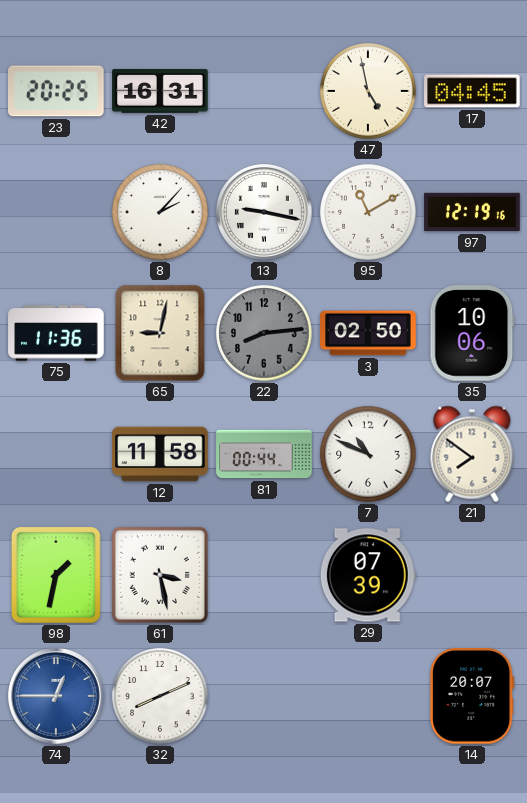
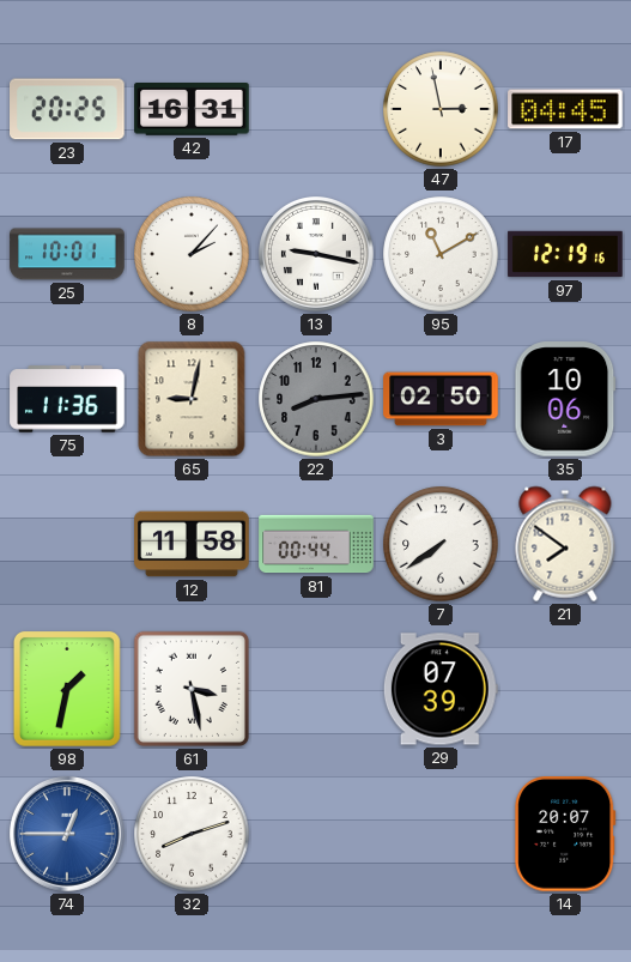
47: 4:58 -> 2:58 (441, 109)
25: none -> 10:01 (67, 254)
7: 10:49 -> 7:39 (441, 544)
32: 8:11 -> 8:12 (192, 834)
